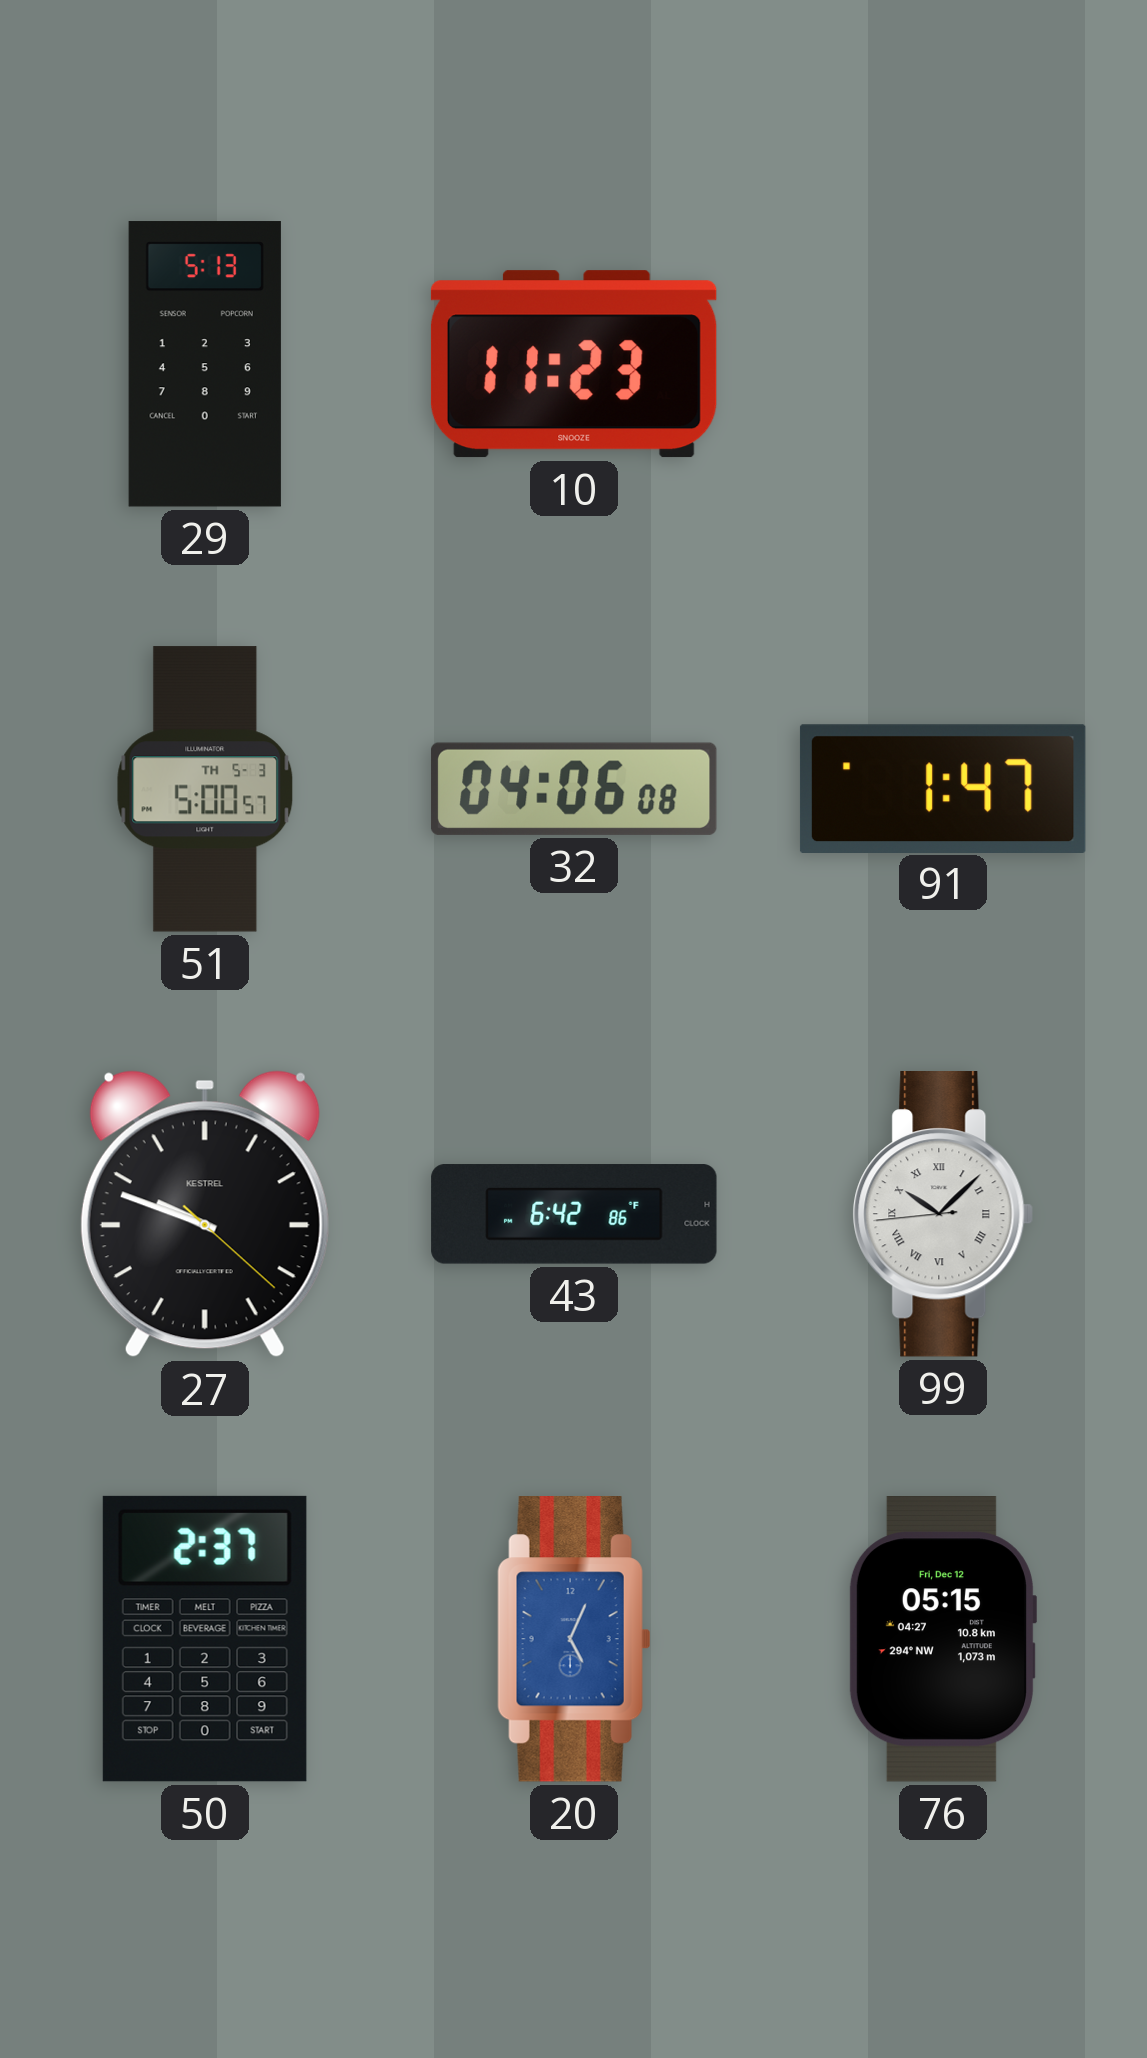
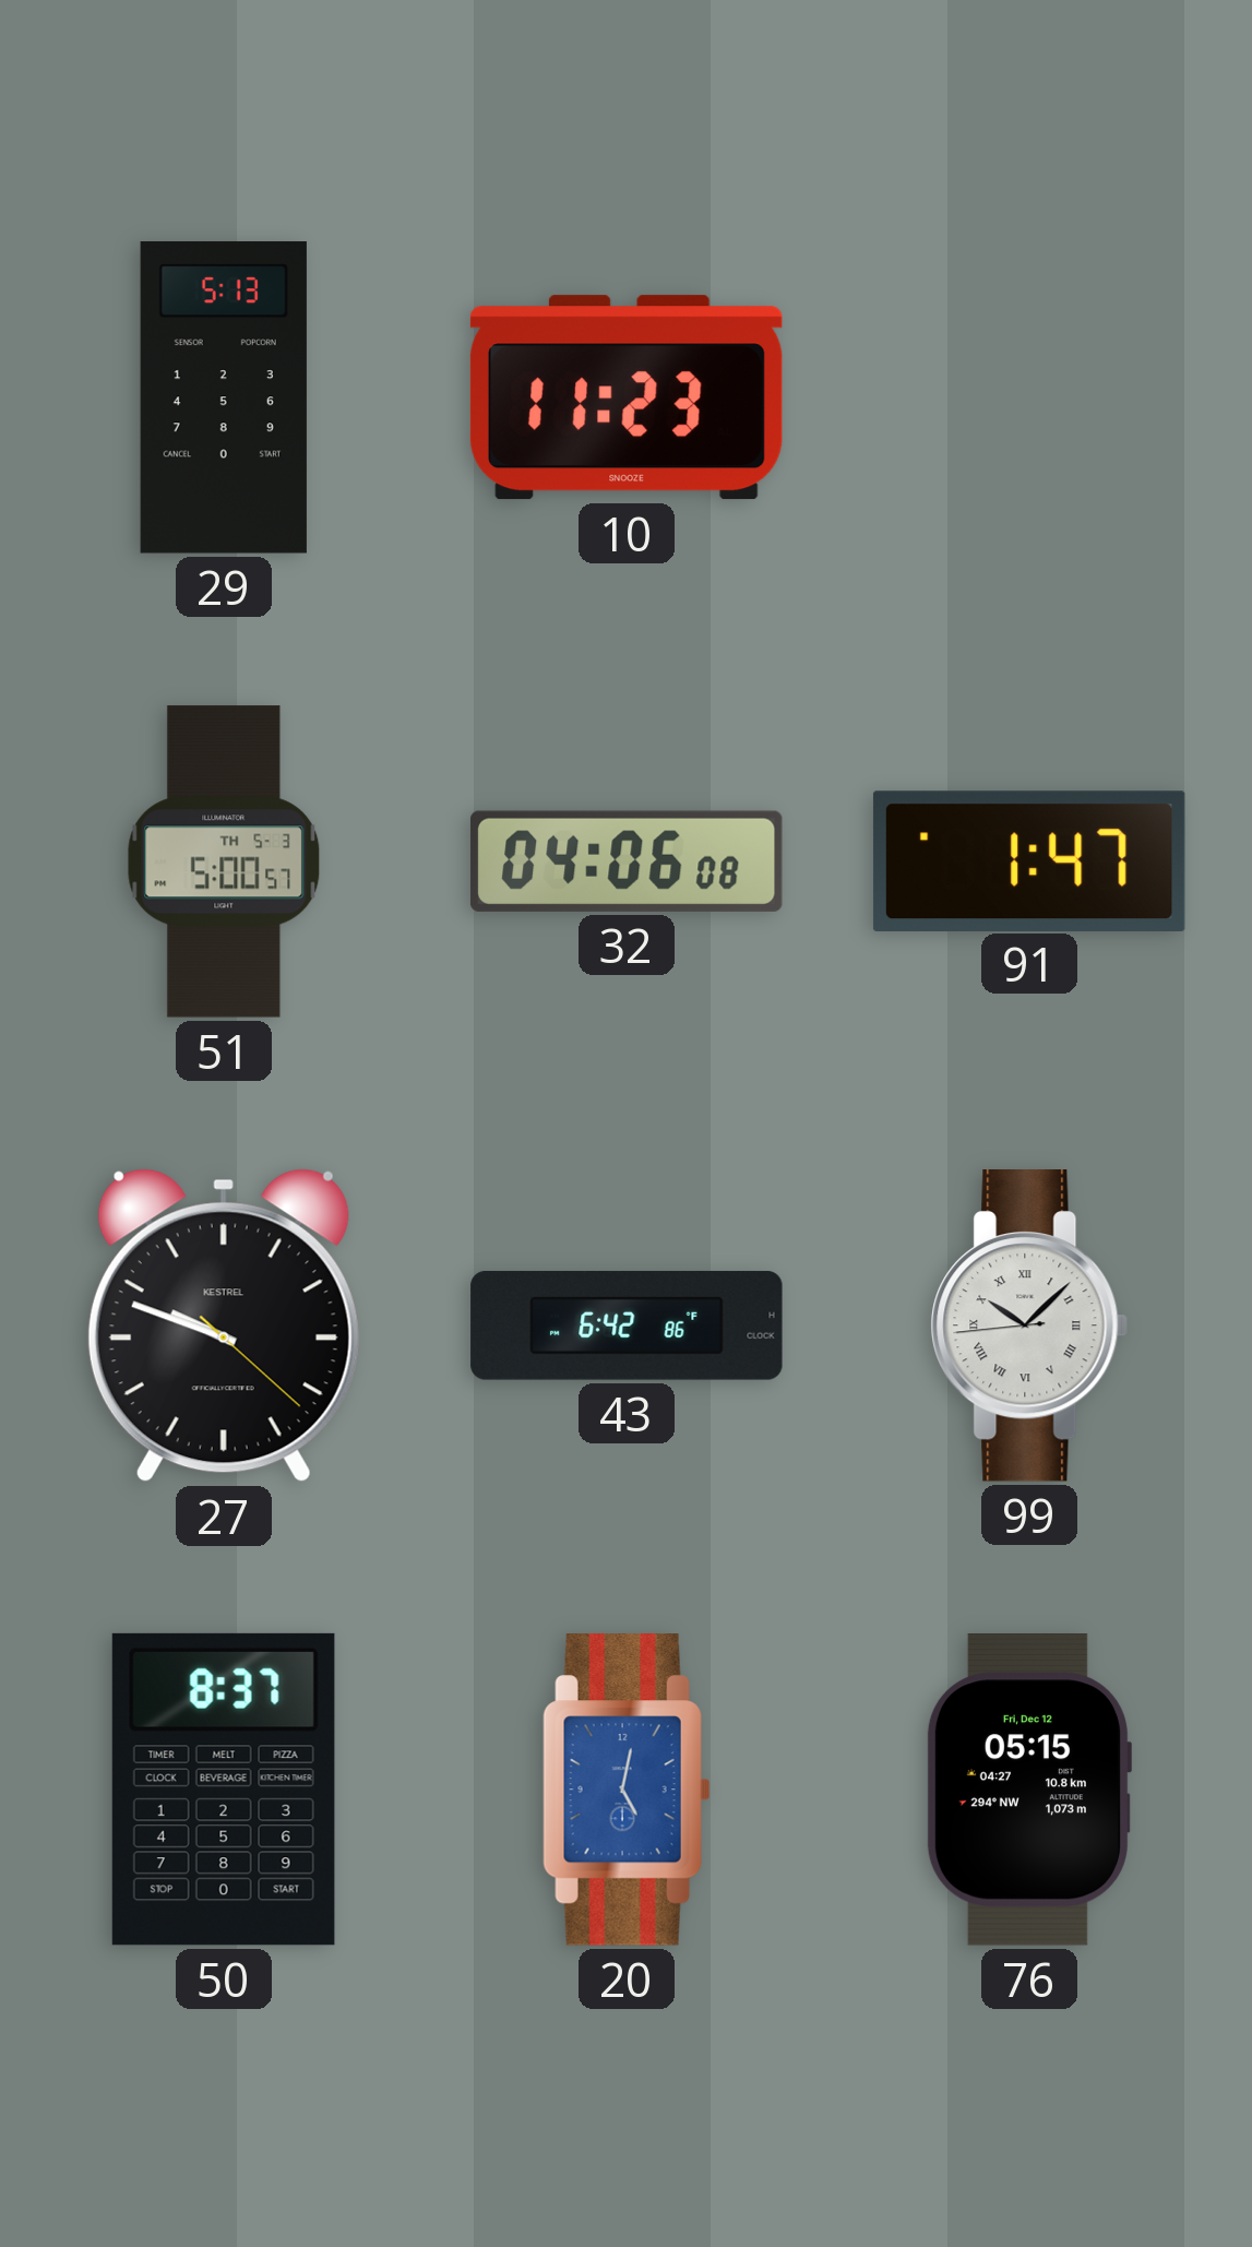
50: 2:37 -> 8:37 (224, 1790)
20: 5:04 -> 5:02 (627, 1791)
